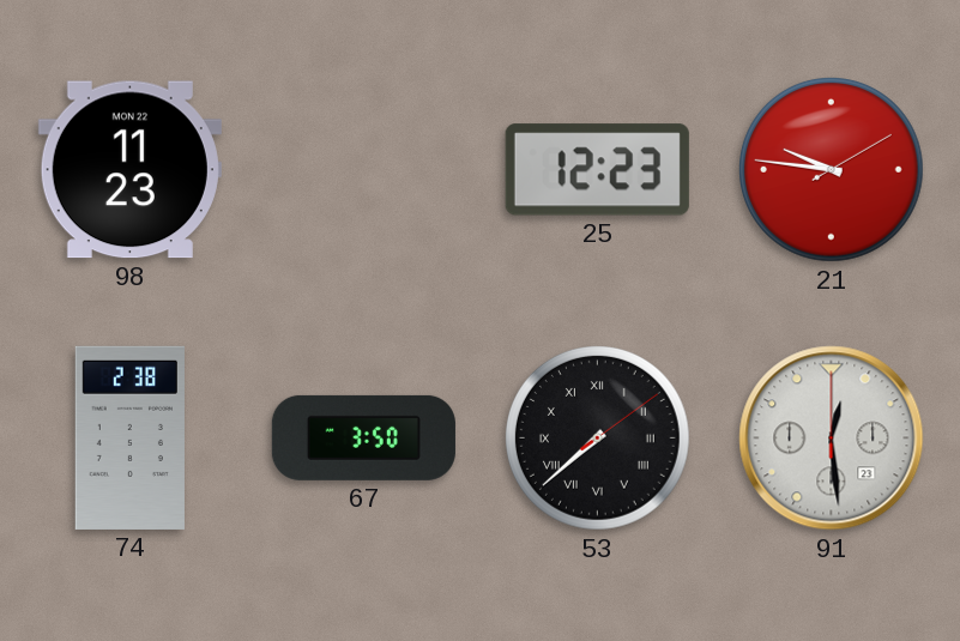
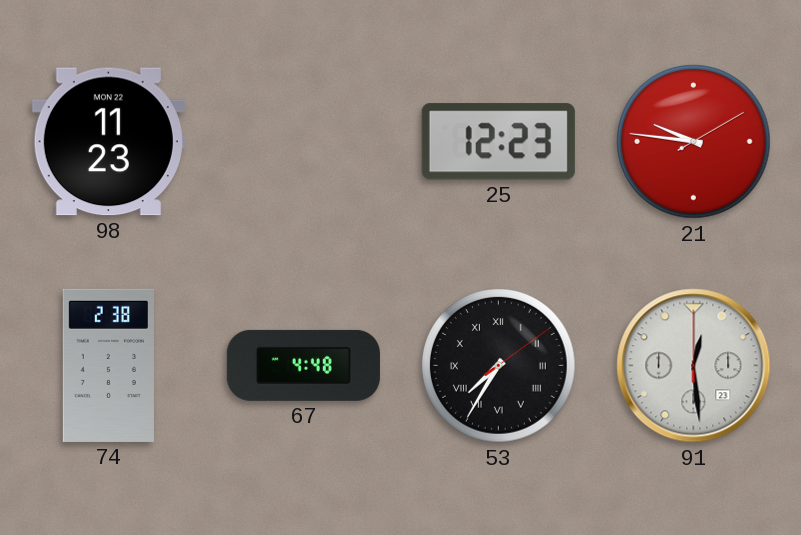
67: 3:50 -> 4:48 (303, 365)
53: 7:38 -> 7:35 (499, 366)
